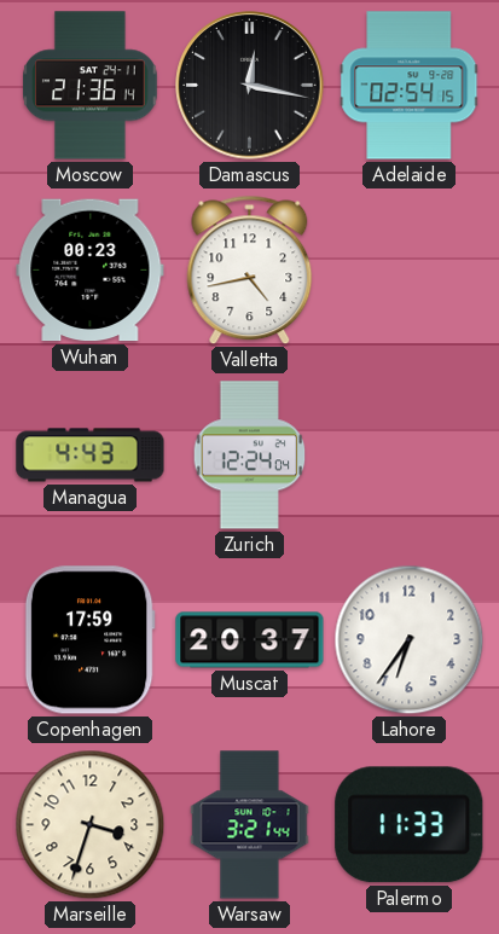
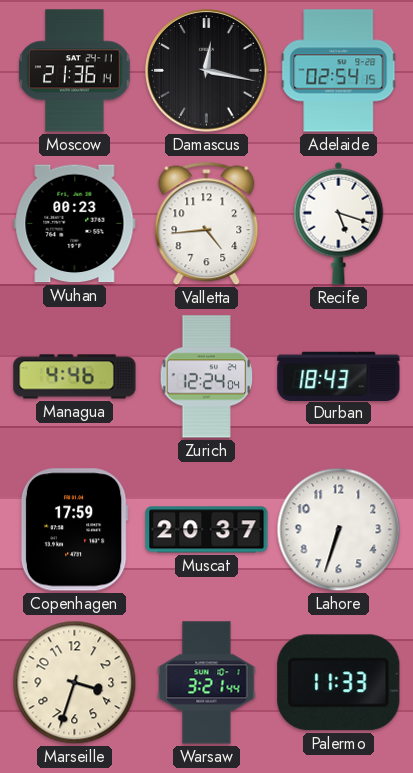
Valletta: 4:43 -> 4:44 (207, 224)
Recife: none -> 5:18 (339, 223)
Managua: 4:43 -> 4:46 (75, 377)
Durban: none -> 18:43 (339, 376)
Lahore: 6:36 -> 6:33 (339, 530)
